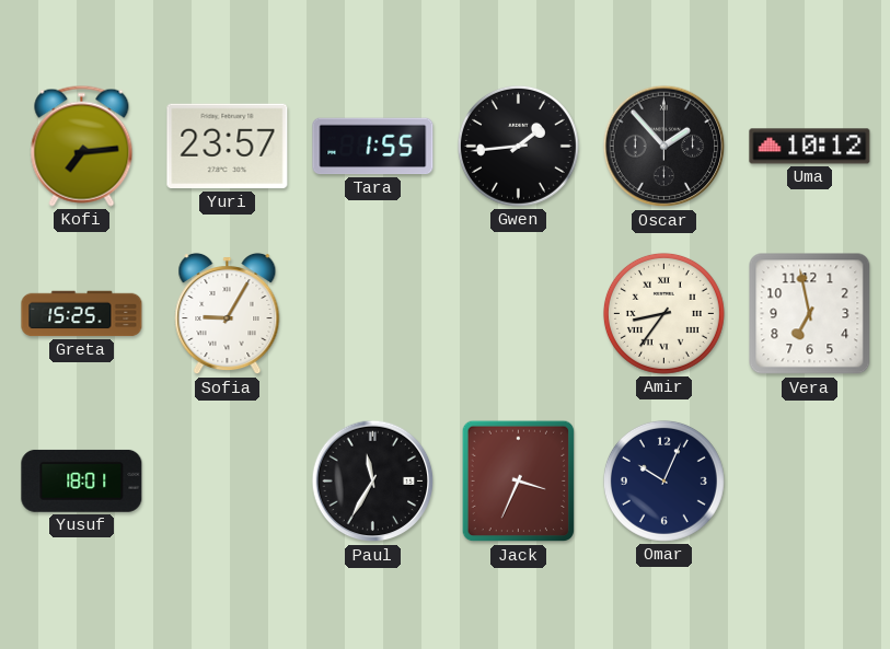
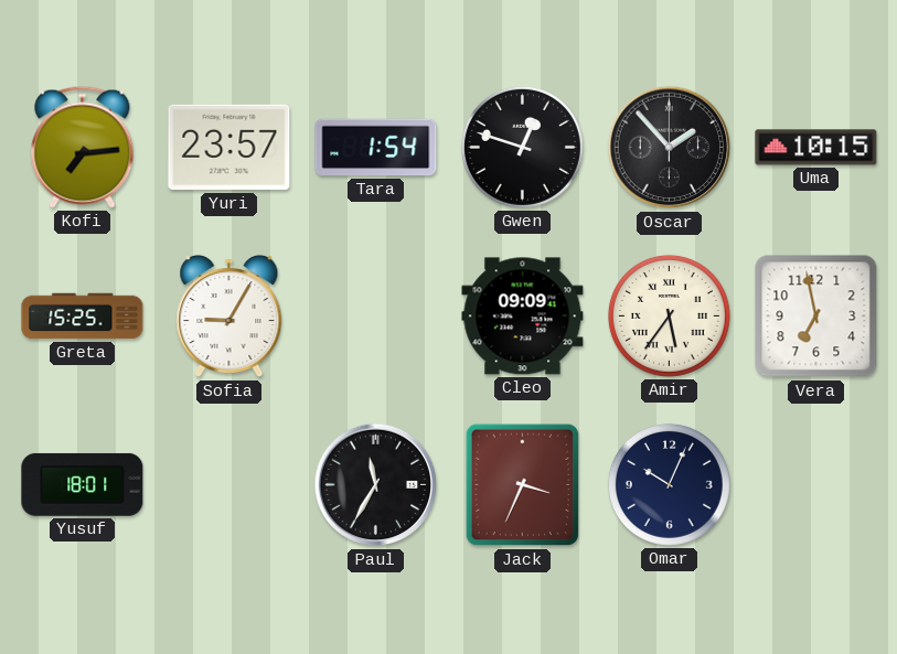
Tara: 1:55 -> 1:54 (376, 148)
Gwen: 1:44 -> 12:48 (522, 147)
Uma: 10:12 -> 10:15 (816, 148)
Cleo: none -> 09:09 (523, 317)
Amir: 8:36 -> 5:36 (669, 315)
